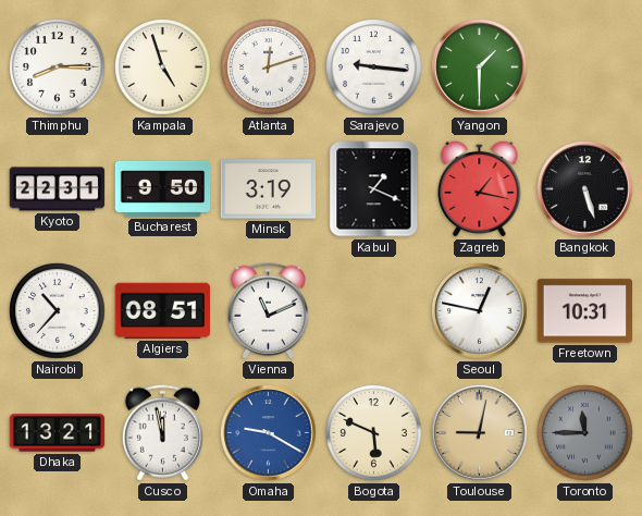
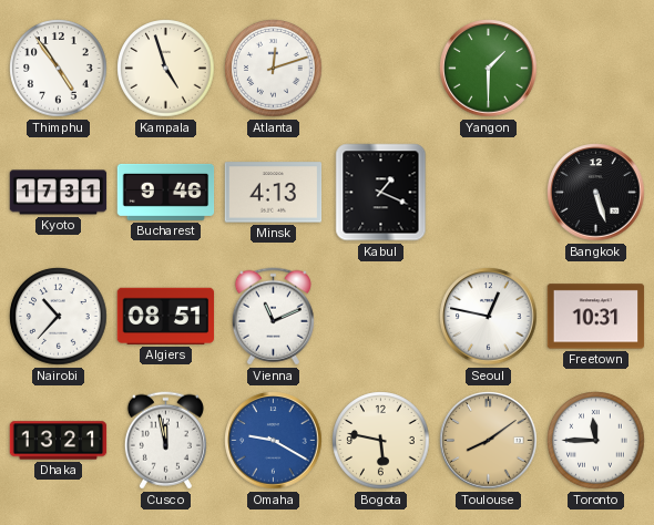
Thimphu: 8:15 -> 4:54 (59, 69)
Sarajevo: 9:16 -> none (374, 67)
Kyoto: 22:31 -> 17:31 (59, 193)
Bucharest: 9:50 -> 9:46 (166, 192)
Minsk: 3:19 -> 4:13 (274, 193)
Zagreb: 1:17 -> none (480, 188)
Bogota: 5:49 -> 5:47 (381, 441)
Toulouse: 9:02 -> 8:09 (489, 441)
Toronto dial: grey -> white (596, 441)
